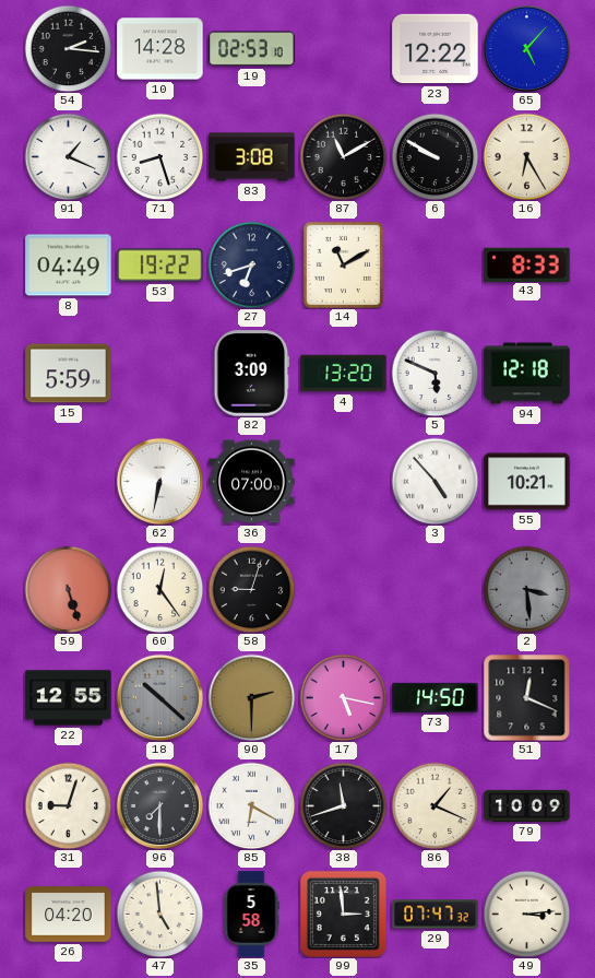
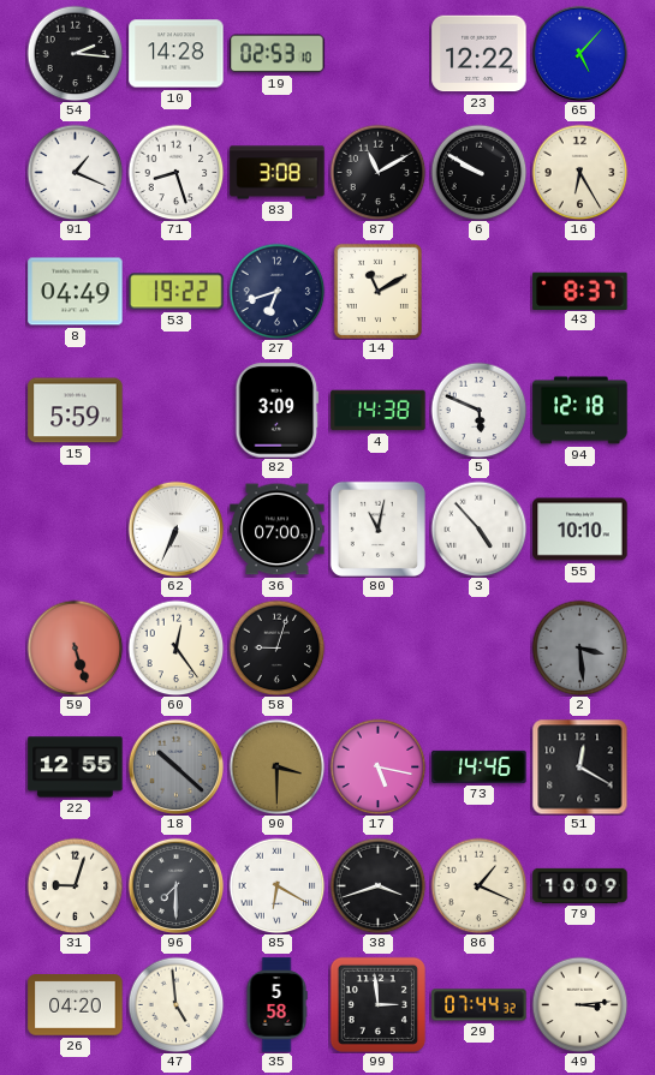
43: 8:33 -> 8:37 (580, 291)
4: 13:20 -> 14:38 (379, 411)
62: 6:32 -> 6:34 (175, 528)
80: none -> 11:02 (377, 528)
55: 10:21 -> 10:10 (580, 530)
90: 2:30 -> 3:30 (276, 766)
73: 14:50 -> 14:46 (480, 766)
51: 12:19 -> 12:20 (579, 766)
38: 11:42 -> 3:42 (377, 885)
29: 07:47 -> 07:44 (480, 1005)
